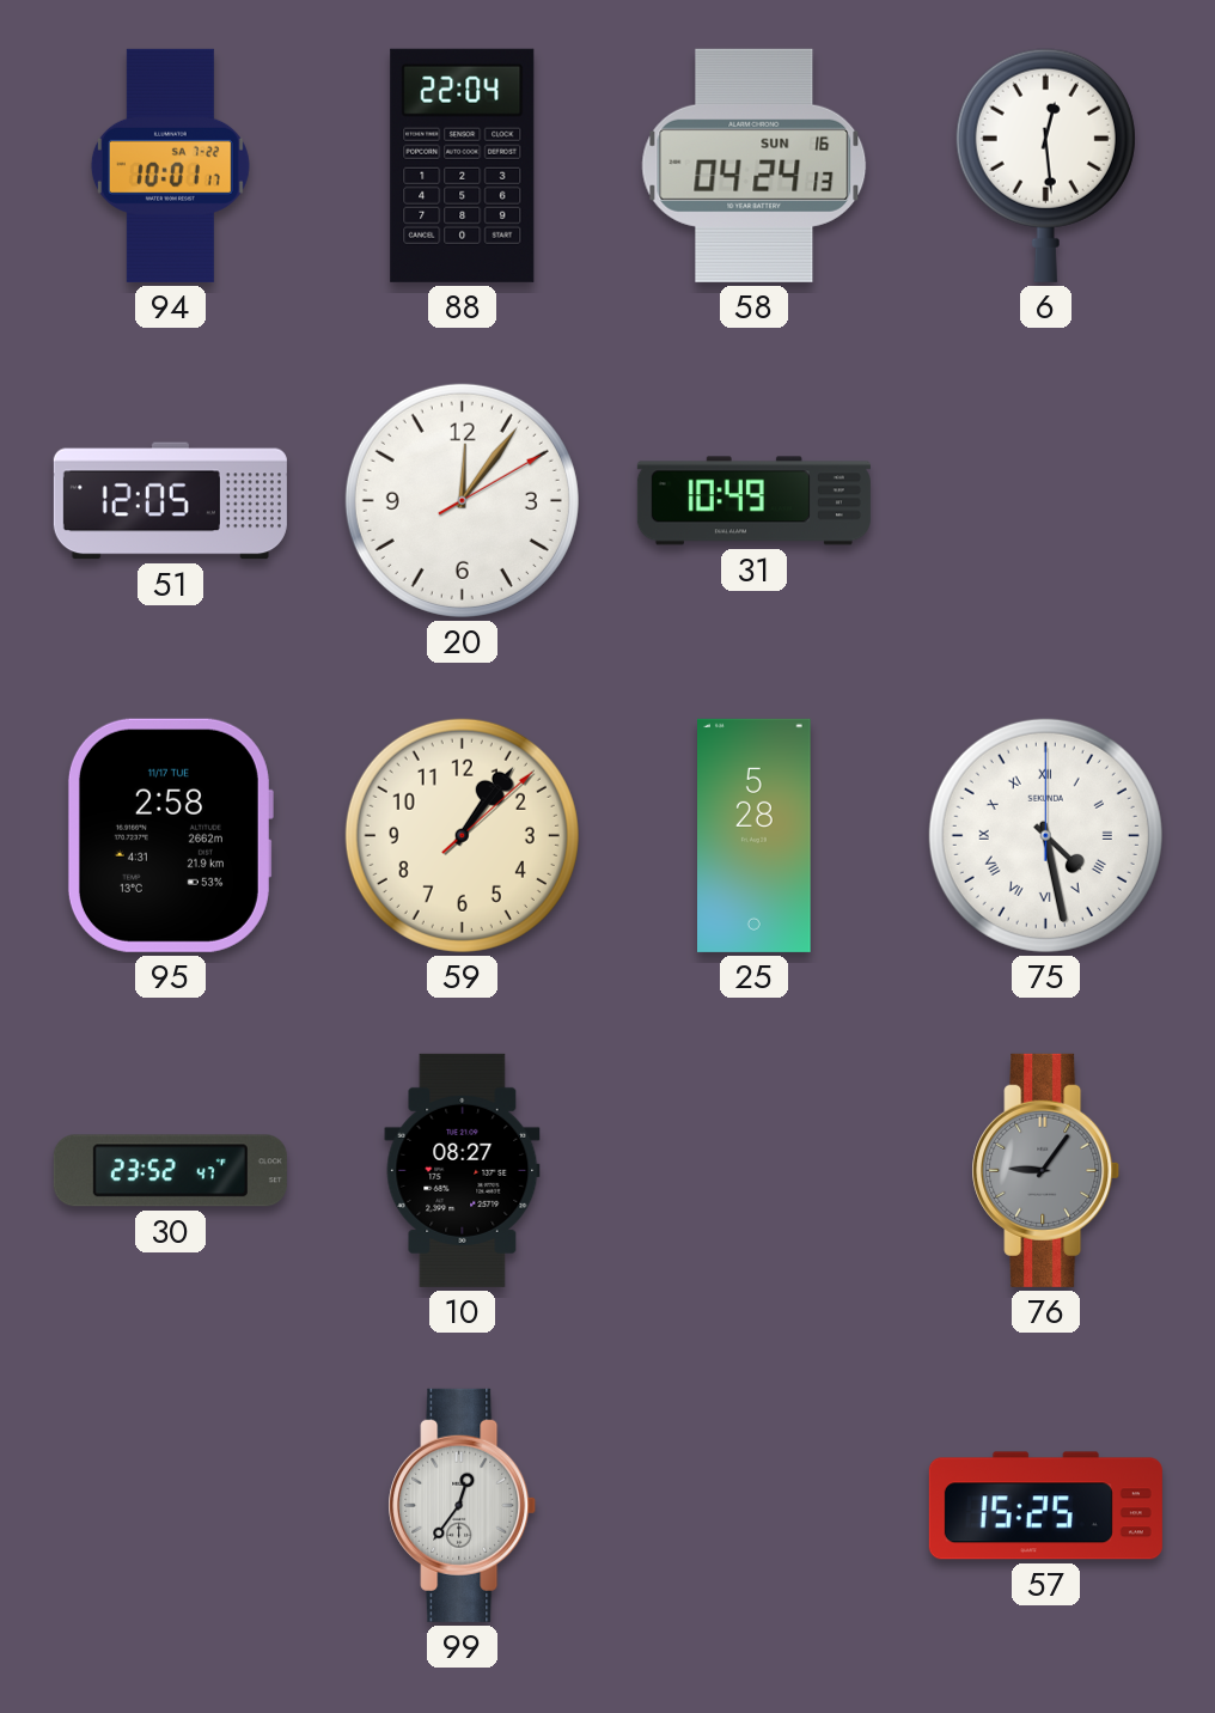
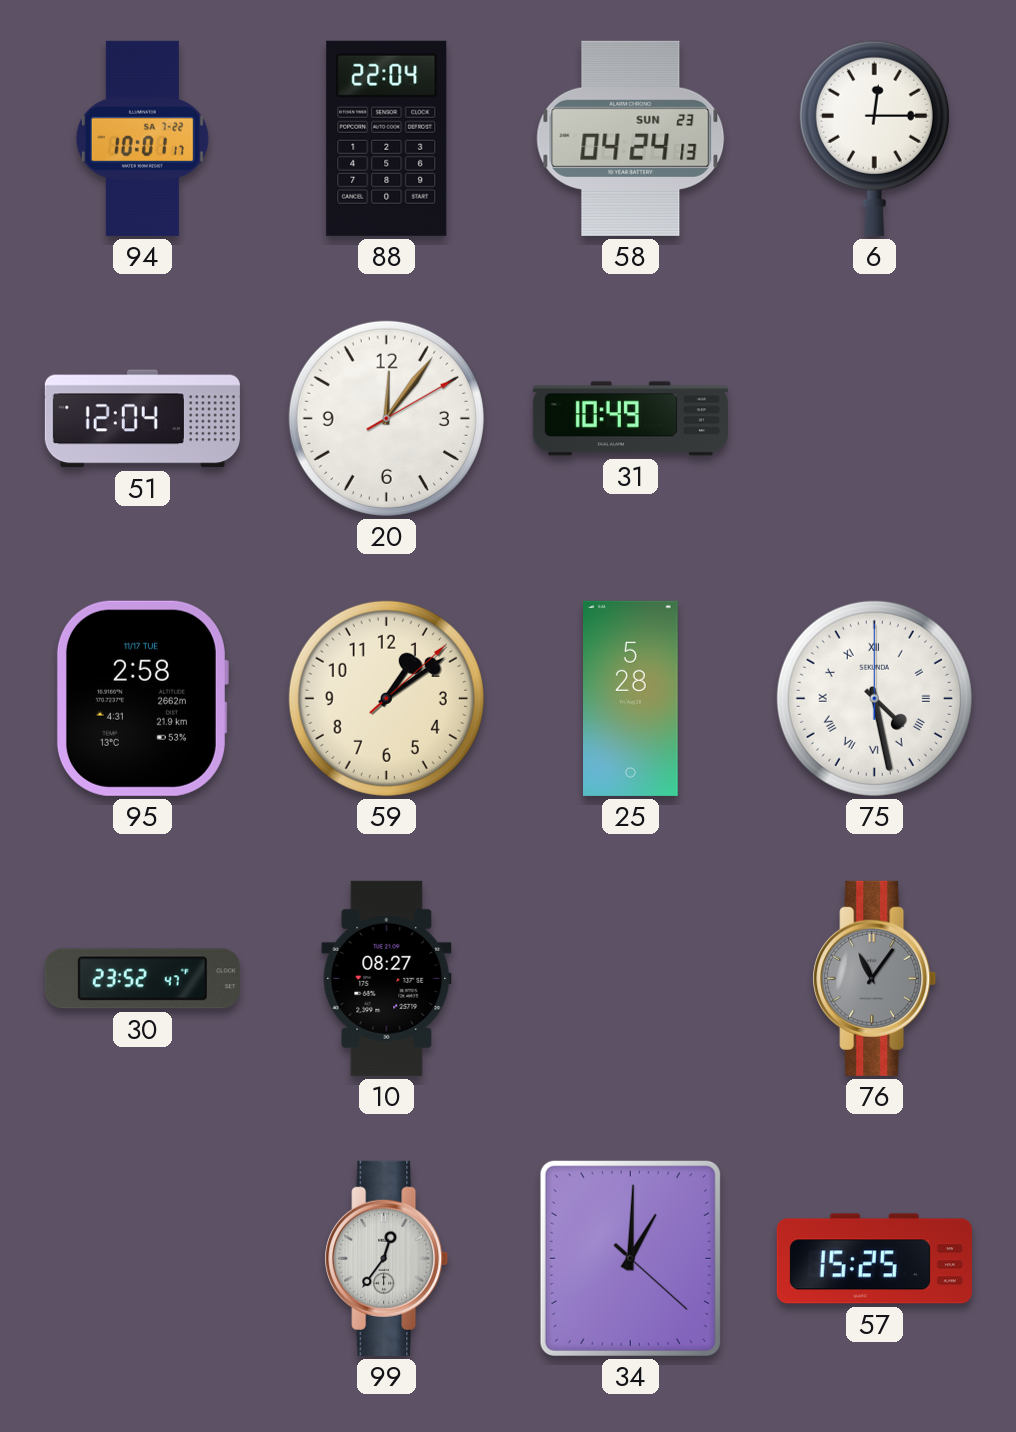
58 date: SUN 16 -> SUN 23 (631, 138)
6: 12:29 -> 12:15 (874, 138)
51: 12:05 -> 12:04 (142, 419)
59: 1:06 -> 1:09 (386, 698)
76: 9:06 -> 11:06 (875, 978)
34: none -> 1:00 (630, 1258)
